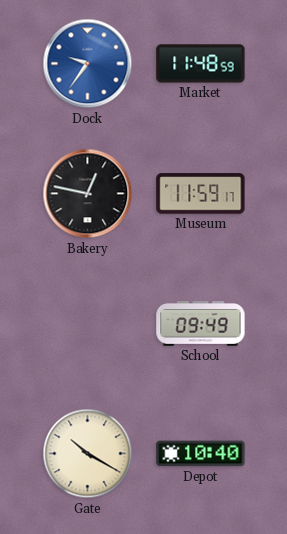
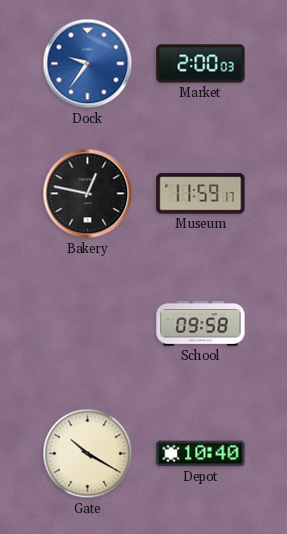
Market: 11:48 -> 2:00 (201, 64)
School: 09:49 -> 09:58 (201, 324)
